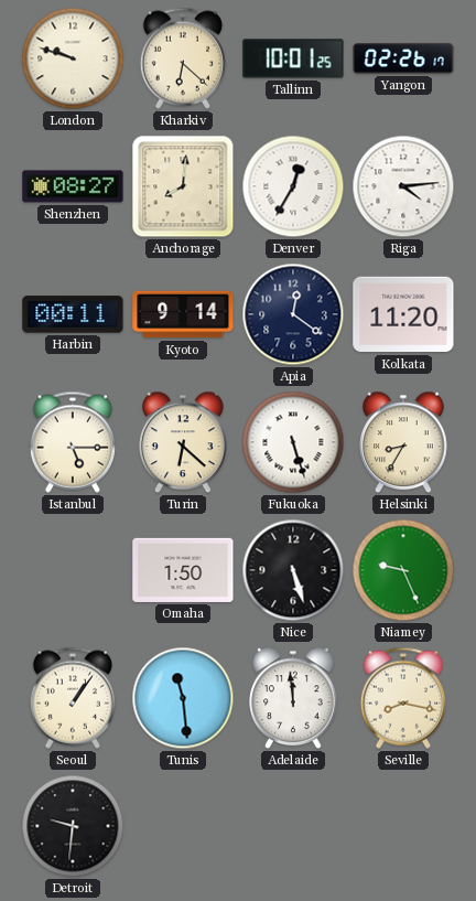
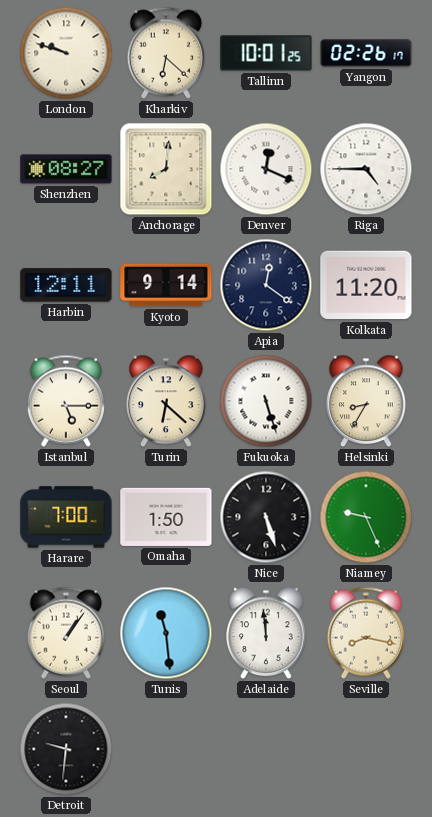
Denver: 12:35 -> 12:19 (266, 169)
Riga: 4:14 -> 4:45 (366, 169)
Harbin: 00:11 -> 12:11 (66, 285)
Harare: none -> 7:00 (66, 517)
